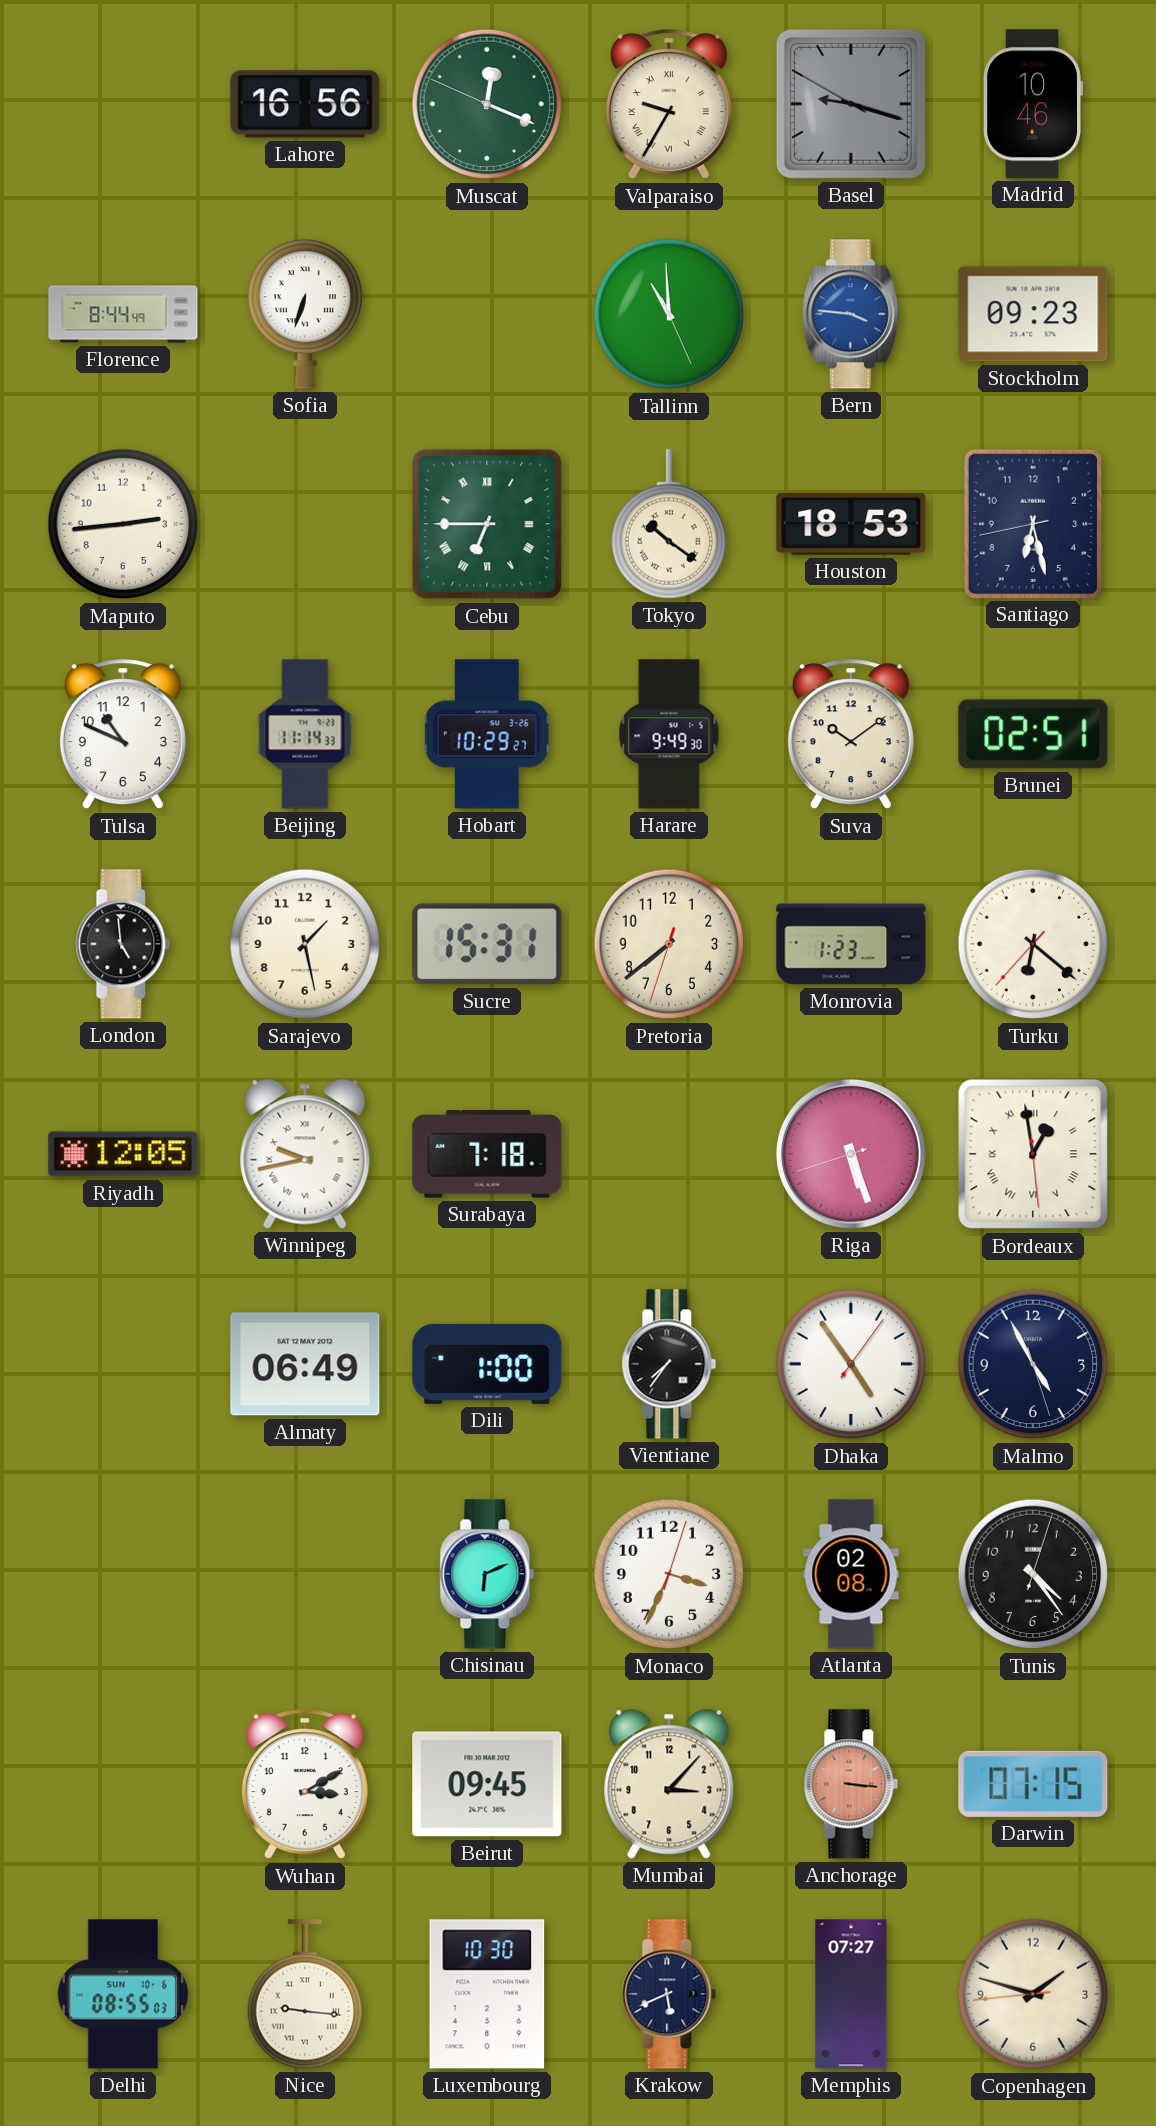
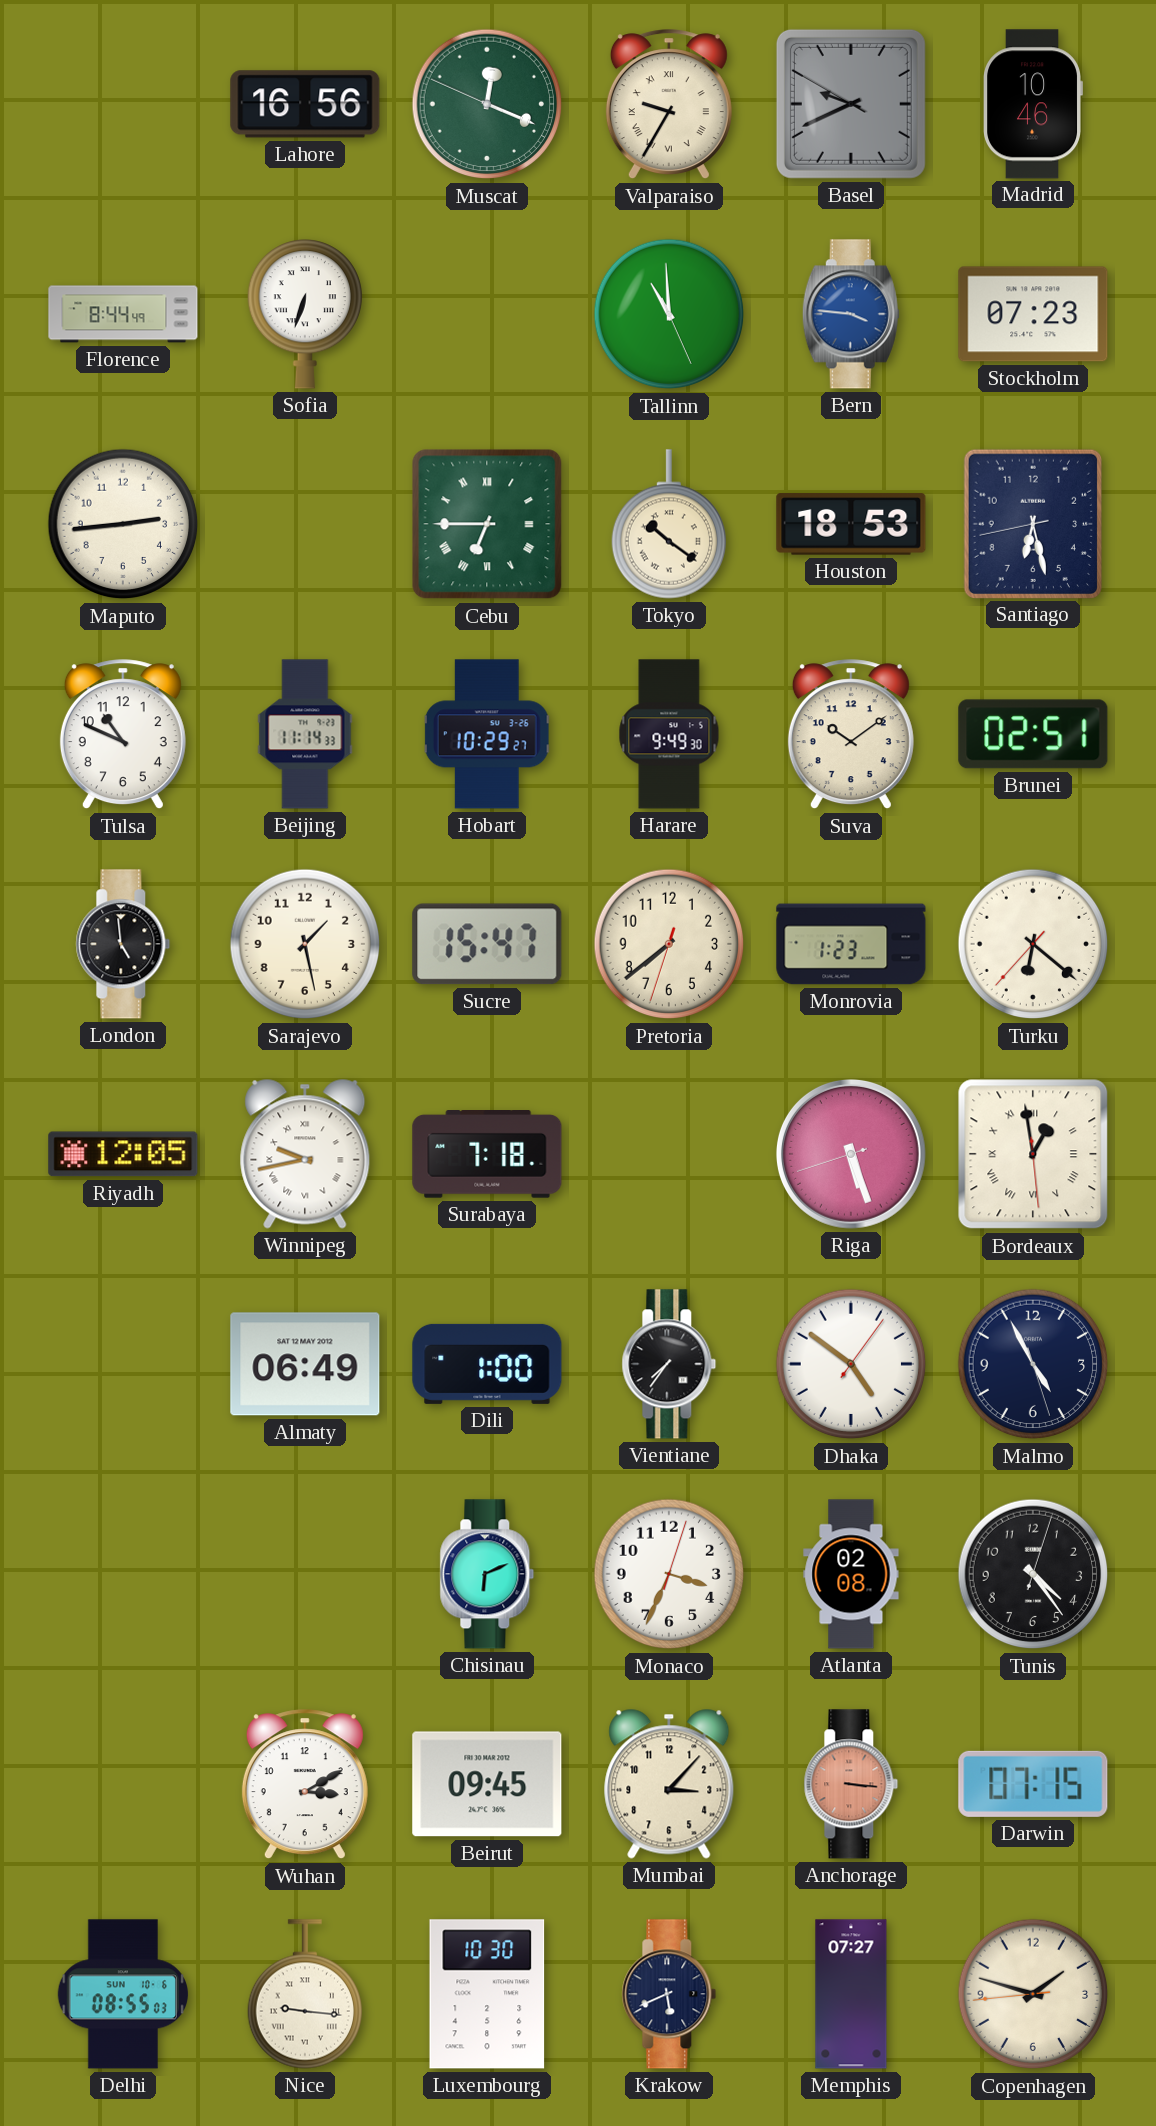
Basel: 9:17 -> 9:40 (851, 104)
Stockholm: 09:23 -> 07:23 (1033, 314)
Sucre: 15:31 -> 15:47 (487, 944)
Dhaka: 4:54 -> 4:51 (851, 1364)
